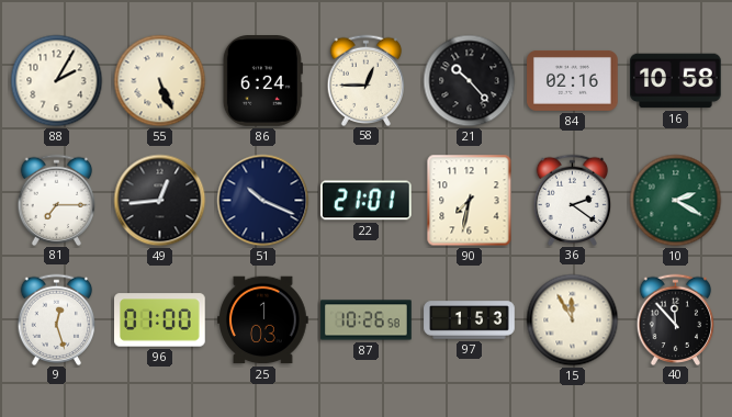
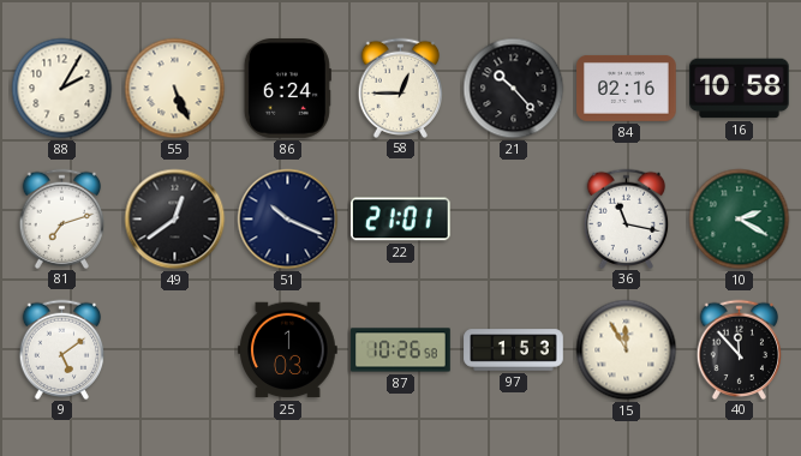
81: 7:15 -> 7:12 (62, 218)
49: 12:44 -> 12:39 (175, 220)
90: 7:32 -> none (470, 201)
36: 2:21 -> 11:17 (627, 218)
9: 12:27 -> 5:09 (62, 349)
96: 01:00 -> none (160, 320)
